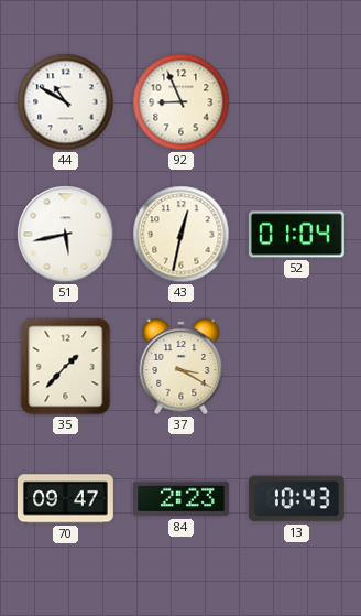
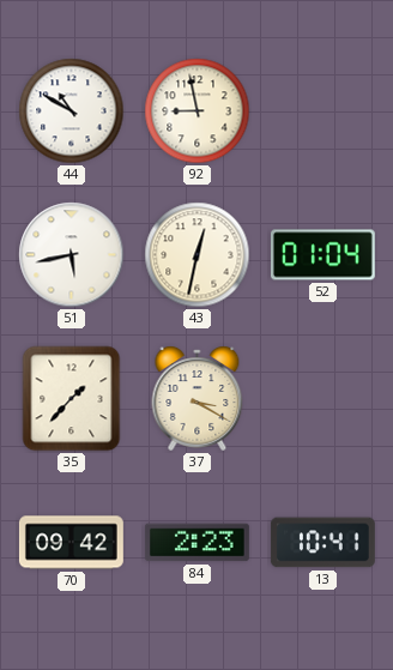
92: 8:56 -> 8:58 (198, 111)
70: 09:47 -> 09:42 (71, 543)
13: 10:43 -> 10:41 (322, 543)
